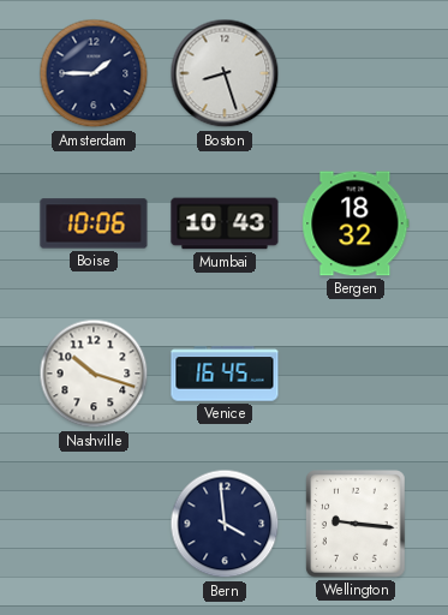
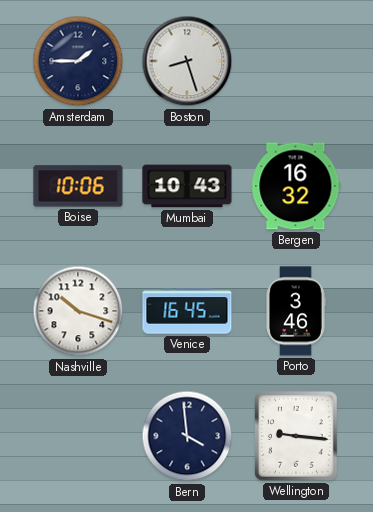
Bergen: 18:32 -> 16:32 (296, 186)
Porto: none -> 3:46 (296, 311)
